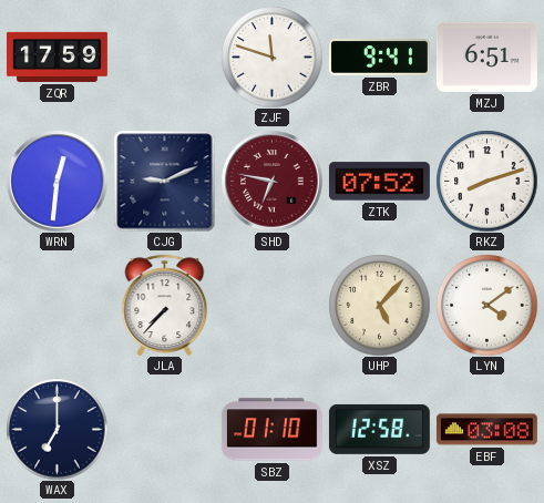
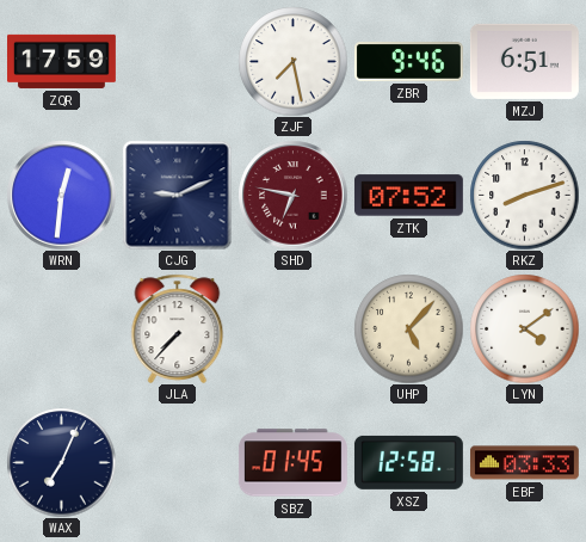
ZJF: 11:48 -> 7:28 (292, 61)
ZBR: 9:41 -> 9:46 (408, 62)
WAX: 7:00 -> 7:04 (61, 462)
SBZ: 01:10 -> 01:45 (292, 463)
EBF: 03:08 -> 03:33 (524, 463)
